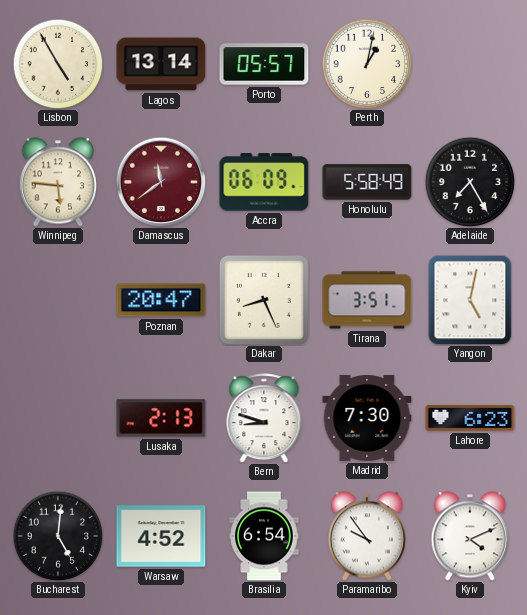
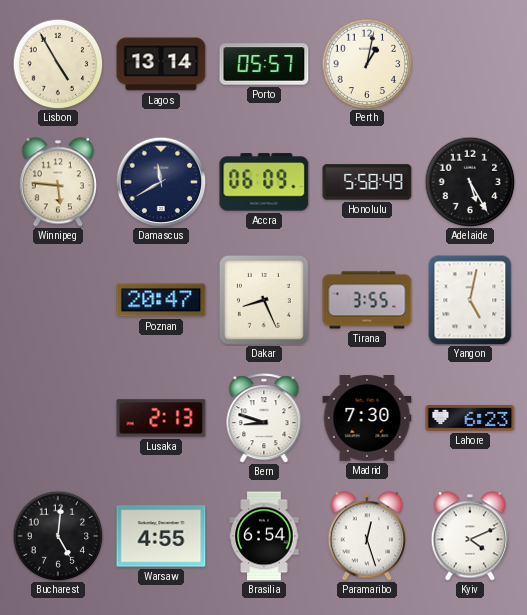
Damascus: 11:39 -> 11:40 (161, 182)
Damascus dial: burgundy -> navy (161, 182)
Adelaide: 7:25 -> 5:25 (470, 182)
Tirana: 3:51 -> 3:55 (367, 300)
Warsaw: 4:52 -> 4:55 (161, 536)
Paramaribo: 9:54 -> 12:27 (367, 536)
